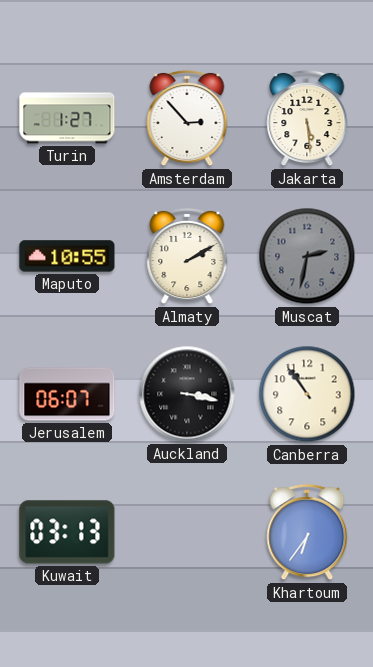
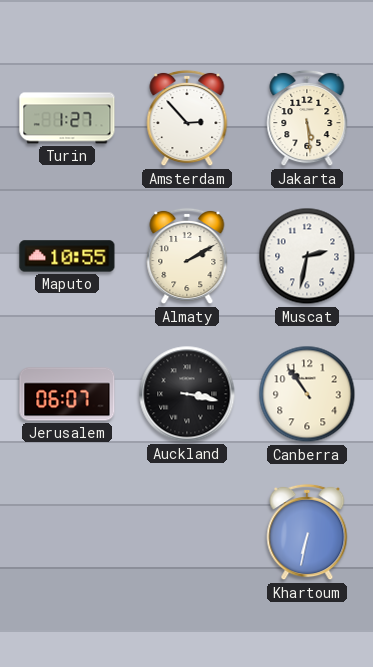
Muscat dial: grey -> white (307, 256)
Kuwait: 03:13 -> none (67, 532)
Khartoum: 6:36 -> 6:32 (307, 532)
